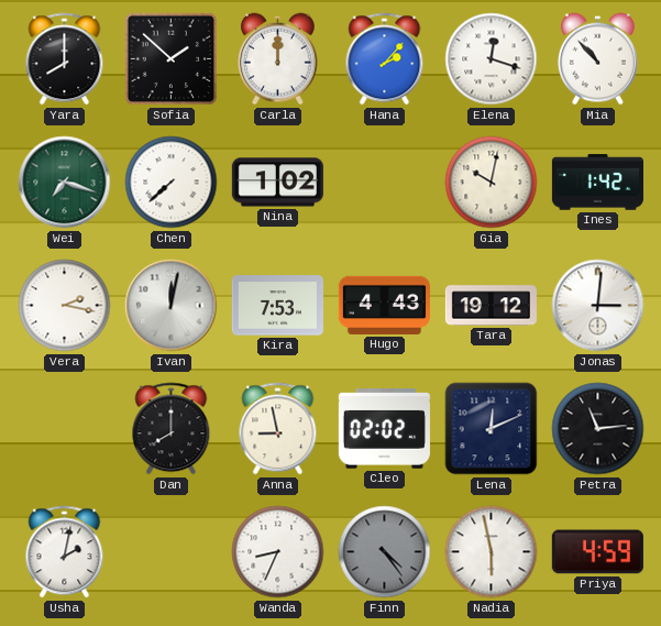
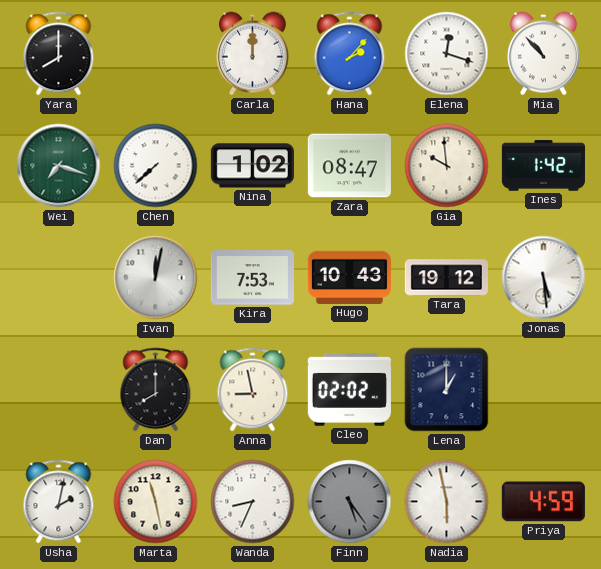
Sofia: 1:52 -> none (172, 59)
Zara: none -> 08:47 (349, 166)
Gia: 10:02 -> 9:59 (447, 166)
Vera: 2:17 -> none (65, 306)
Hugo: 4:43 -> 10:43 (349, 277)
Jonas: 3:01 -> 5:29 (544, 278)
Lena: 12:11 -> 1:00 (447, 390)
Petra: 11:14 -> none (598, 429)
Marta: none -> 11:28 (156, 502)
Finn: 4:24 -> 5:24 (350, 502)
